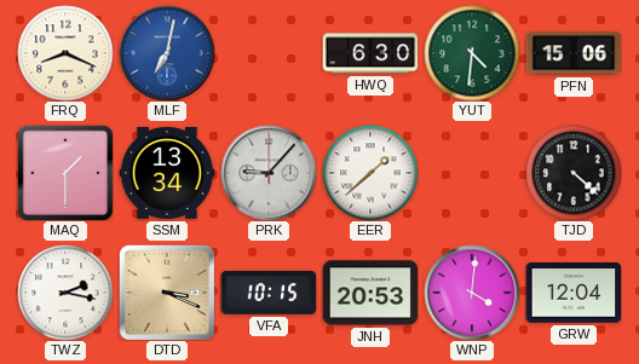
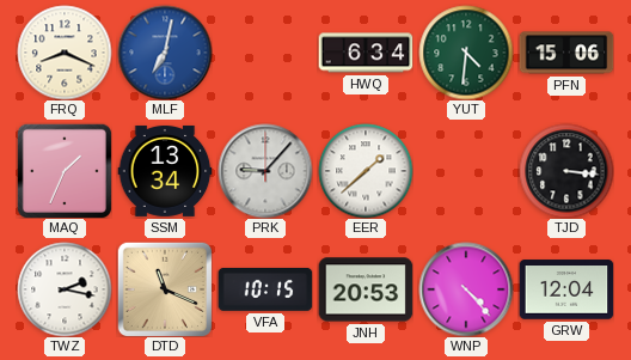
HWQ: 6:30 -> 6:34 (366, 53)
MAQ: 1:30 -> 1:34 (65, 171)
TJD: 4:22 -> 3:16 (566, 171)
DTD: 3:19 -> 11:19 (165, 289)
WNP: 4:01 -> 4:23 (466, 289)
